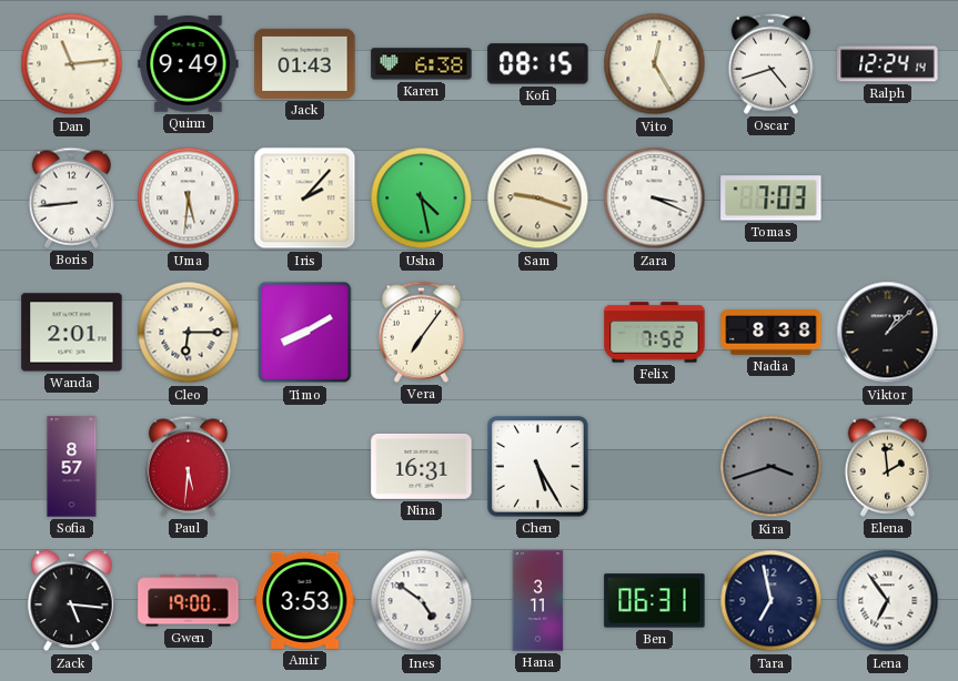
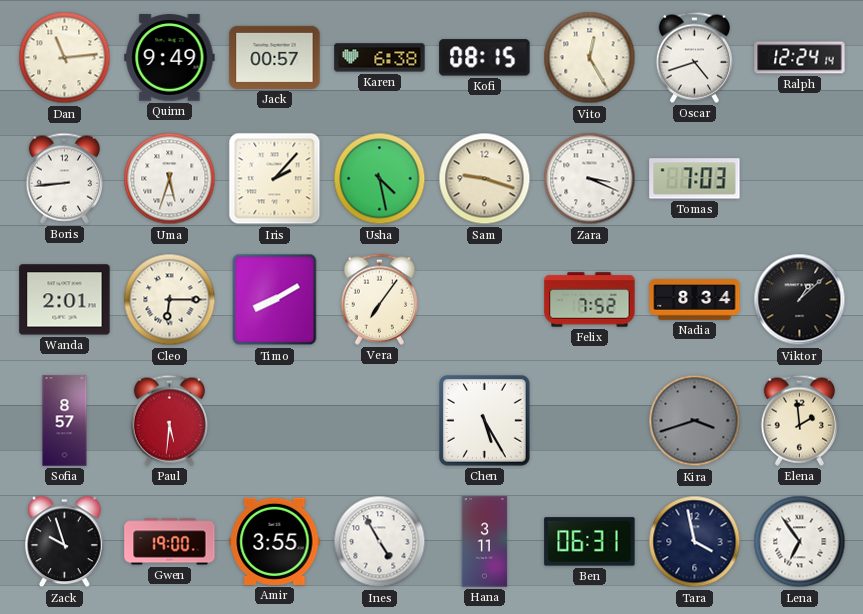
Jack: 01:43 -> 00:57 (275, 57)
Uma: 5:31 -> 5:33 (170, 179)
Nadia: 8:38 -> 8:34 (695, 300)
Nina: 16:31 -> none (422, 466)
Zack: 5:16 -> 9:57 (65, 542)
Amir: 3:53 -> 3:55 (275, 541)
Ines: 4:51 -> 4:55 (380, 542)
Tara: 6:58 -> 3:58 (695, 542)
